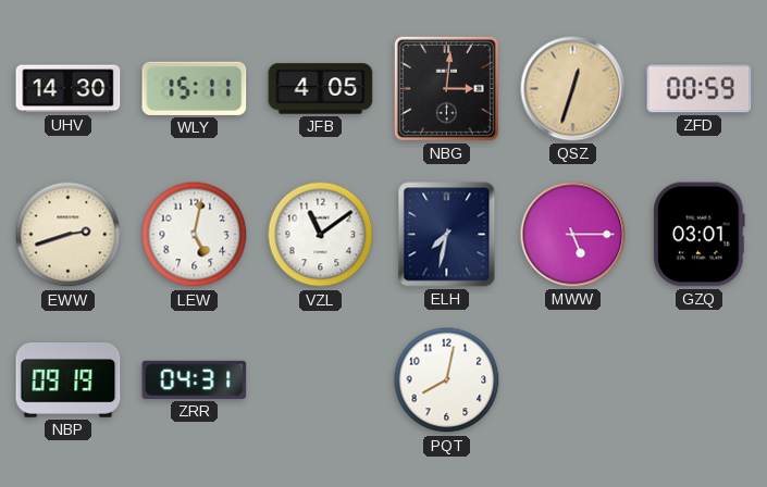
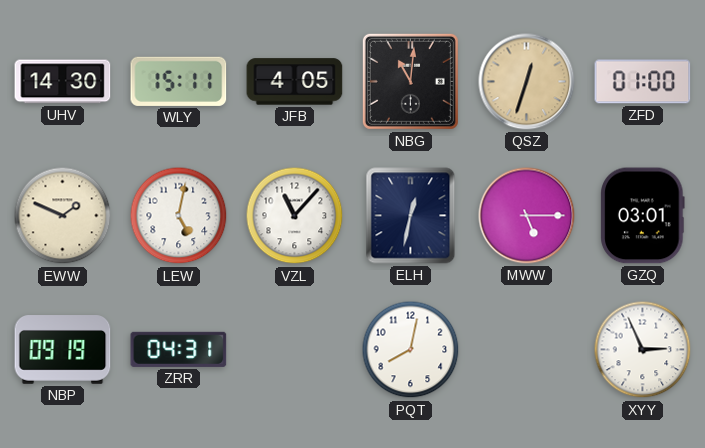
NBG: 3:01 -> 11:01 (410, 81)
ZFD: 00:59 -> 01:00 (643, 82)
EWW: 2:42 -> 1:49 (63, 216)
VZL: 11:09 -> 11:07 (295, 216)
ELH: 7:32 -> 12:32 (411, 216)
XYY: none -> 2:56 (643, 350)
